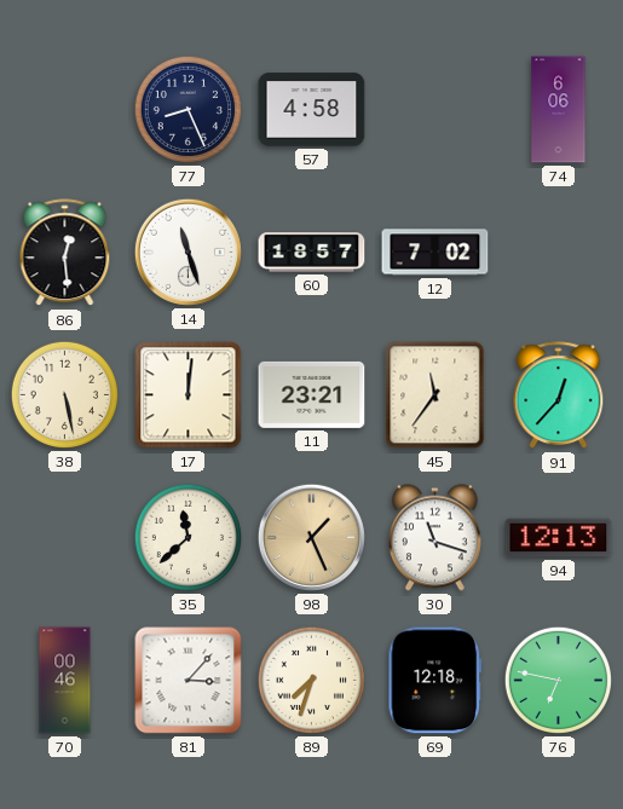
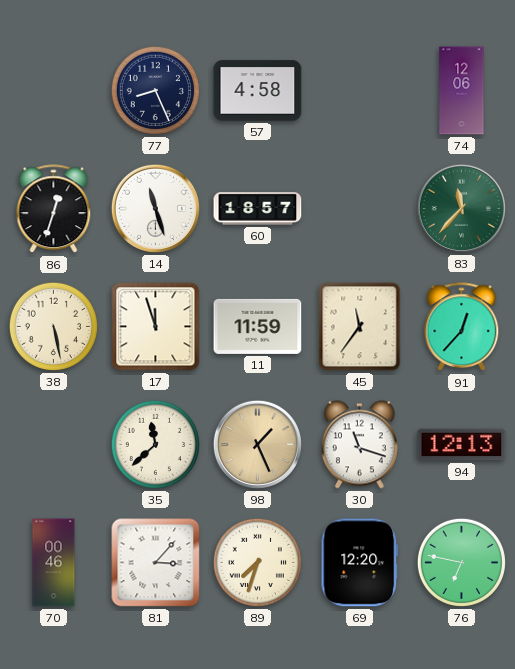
74: 6:06 -> 12:06 (462, 91)
86: 12:29 -> 12:33 (54, 209)
12: 7:02 -> none (435, 253)
83: none -> 11:37 (461, 208)
17: 12:01 -> 11:57 (156, 327)
11: 23:21 -> 11:59 (258, 326)
69: 12:18 -> 12:20 (360, 563)
